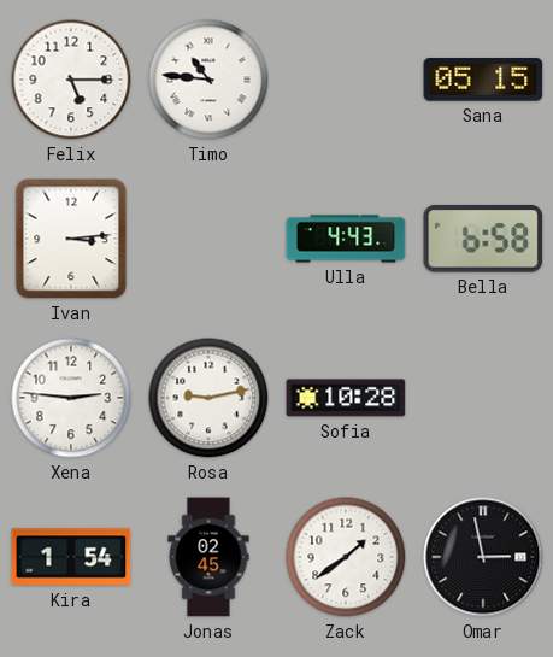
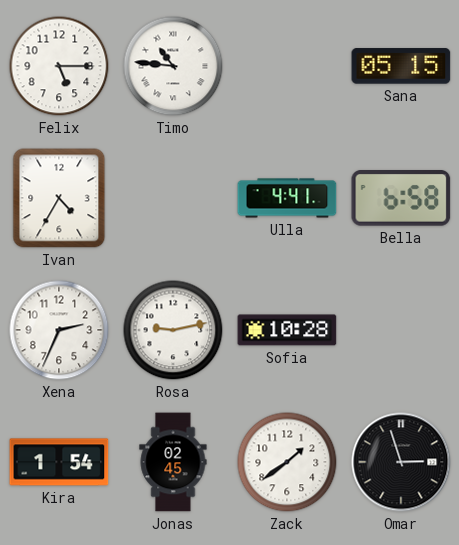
Ivan: 3:14 -> 4:35 (59, 198)
Ulla: 4:43 -> 4:41 (287, 198)
Xena: 2:46 -> 2:34 (59, 330)
Omar: 2:58 -> 2:57 (401, 462)
